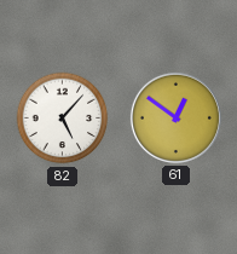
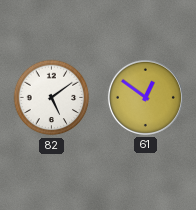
82: 5:07 -> 5:09 (52, 98)
